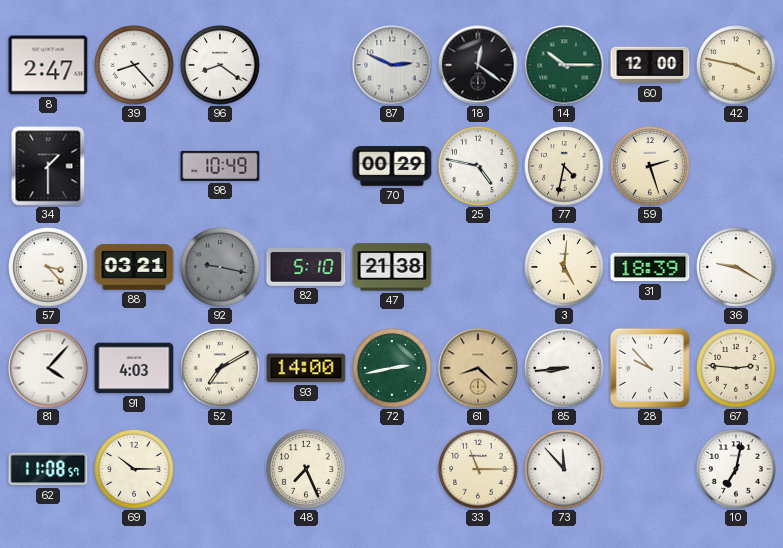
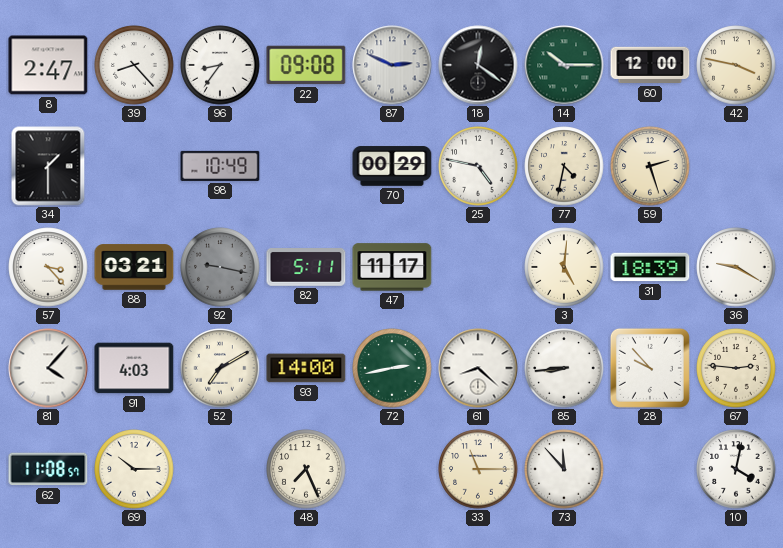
96: 8:21 -> 8:36 (220, 65)
22: none -> 09:08 (306, 65)
82: 5:10 -> 5:11 (306, 268)
47: 21:38 -> 11:17 (392, 267)
61 dial: champagne -> white (478, 368)
10: 7:02 -> 4:02 (736, 469)
